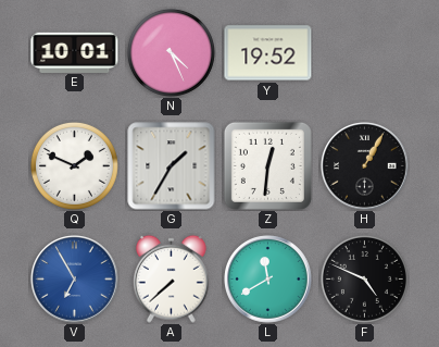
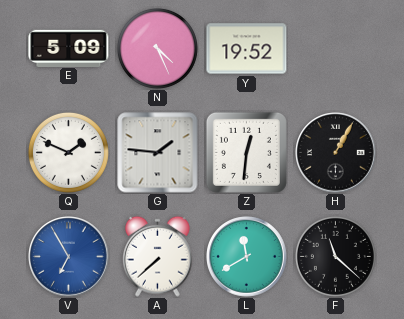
E: 10:01 -> 5:09 (69, 48)
G: 1:35 -> 1:46 (158, 153)
F: 4:49 -> 11:22 (335, 256)
